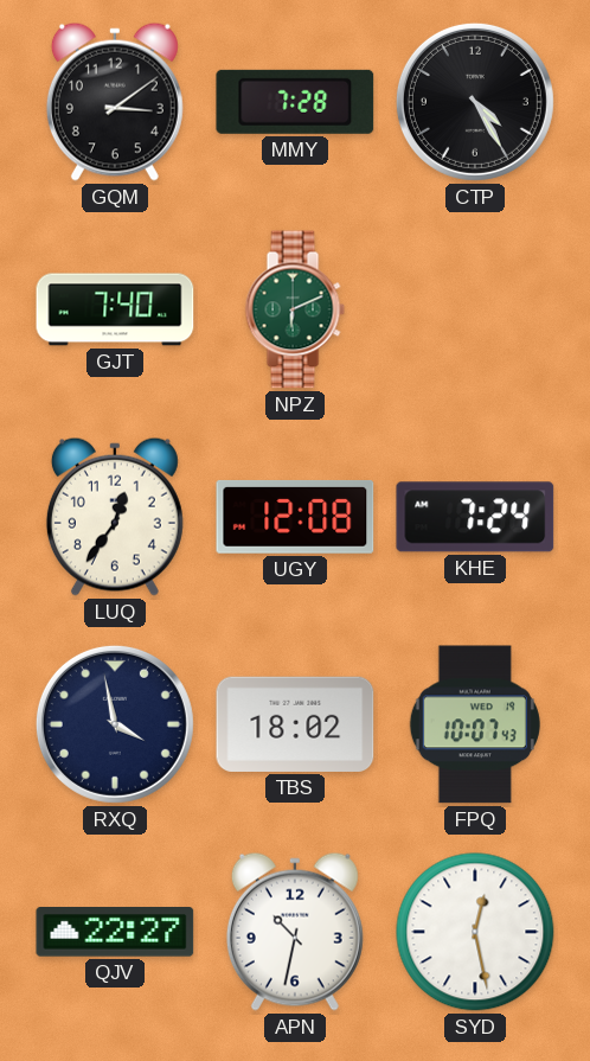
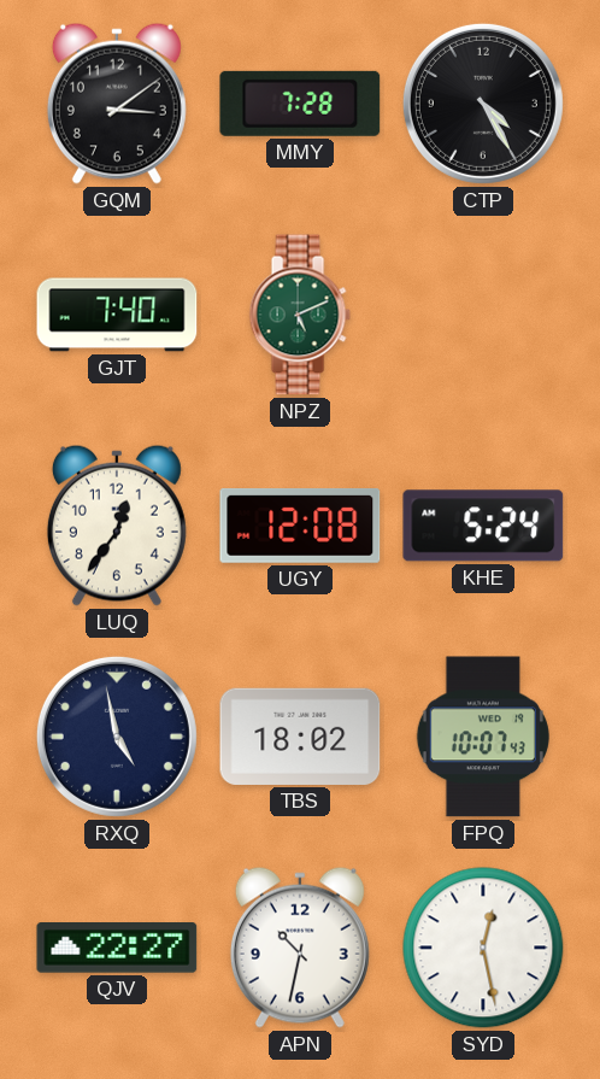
NPZ: 6:11 -> 5:11 (300, 315)
KHE: 7:24 -> 5:24 (483, 526)
RXQ: 3:58 -> 4:58 (117, 737)
